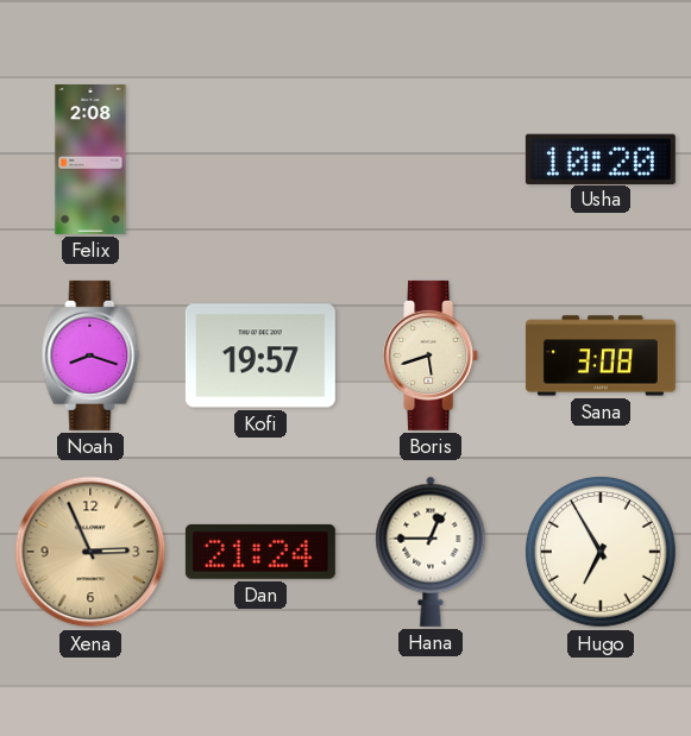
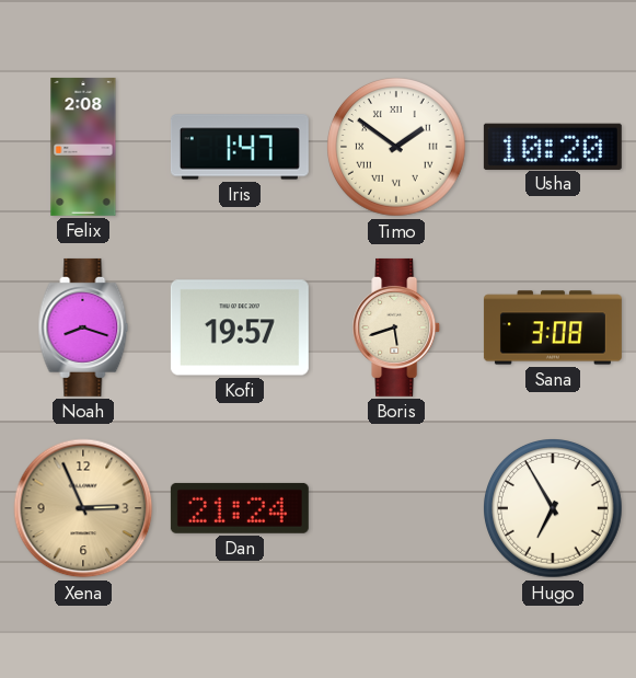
Iris: none -> 1:47 (240, 147)
Timo: none -> 1:51 (397, 148)
Hana: 12:45 -> none (431, 552)
